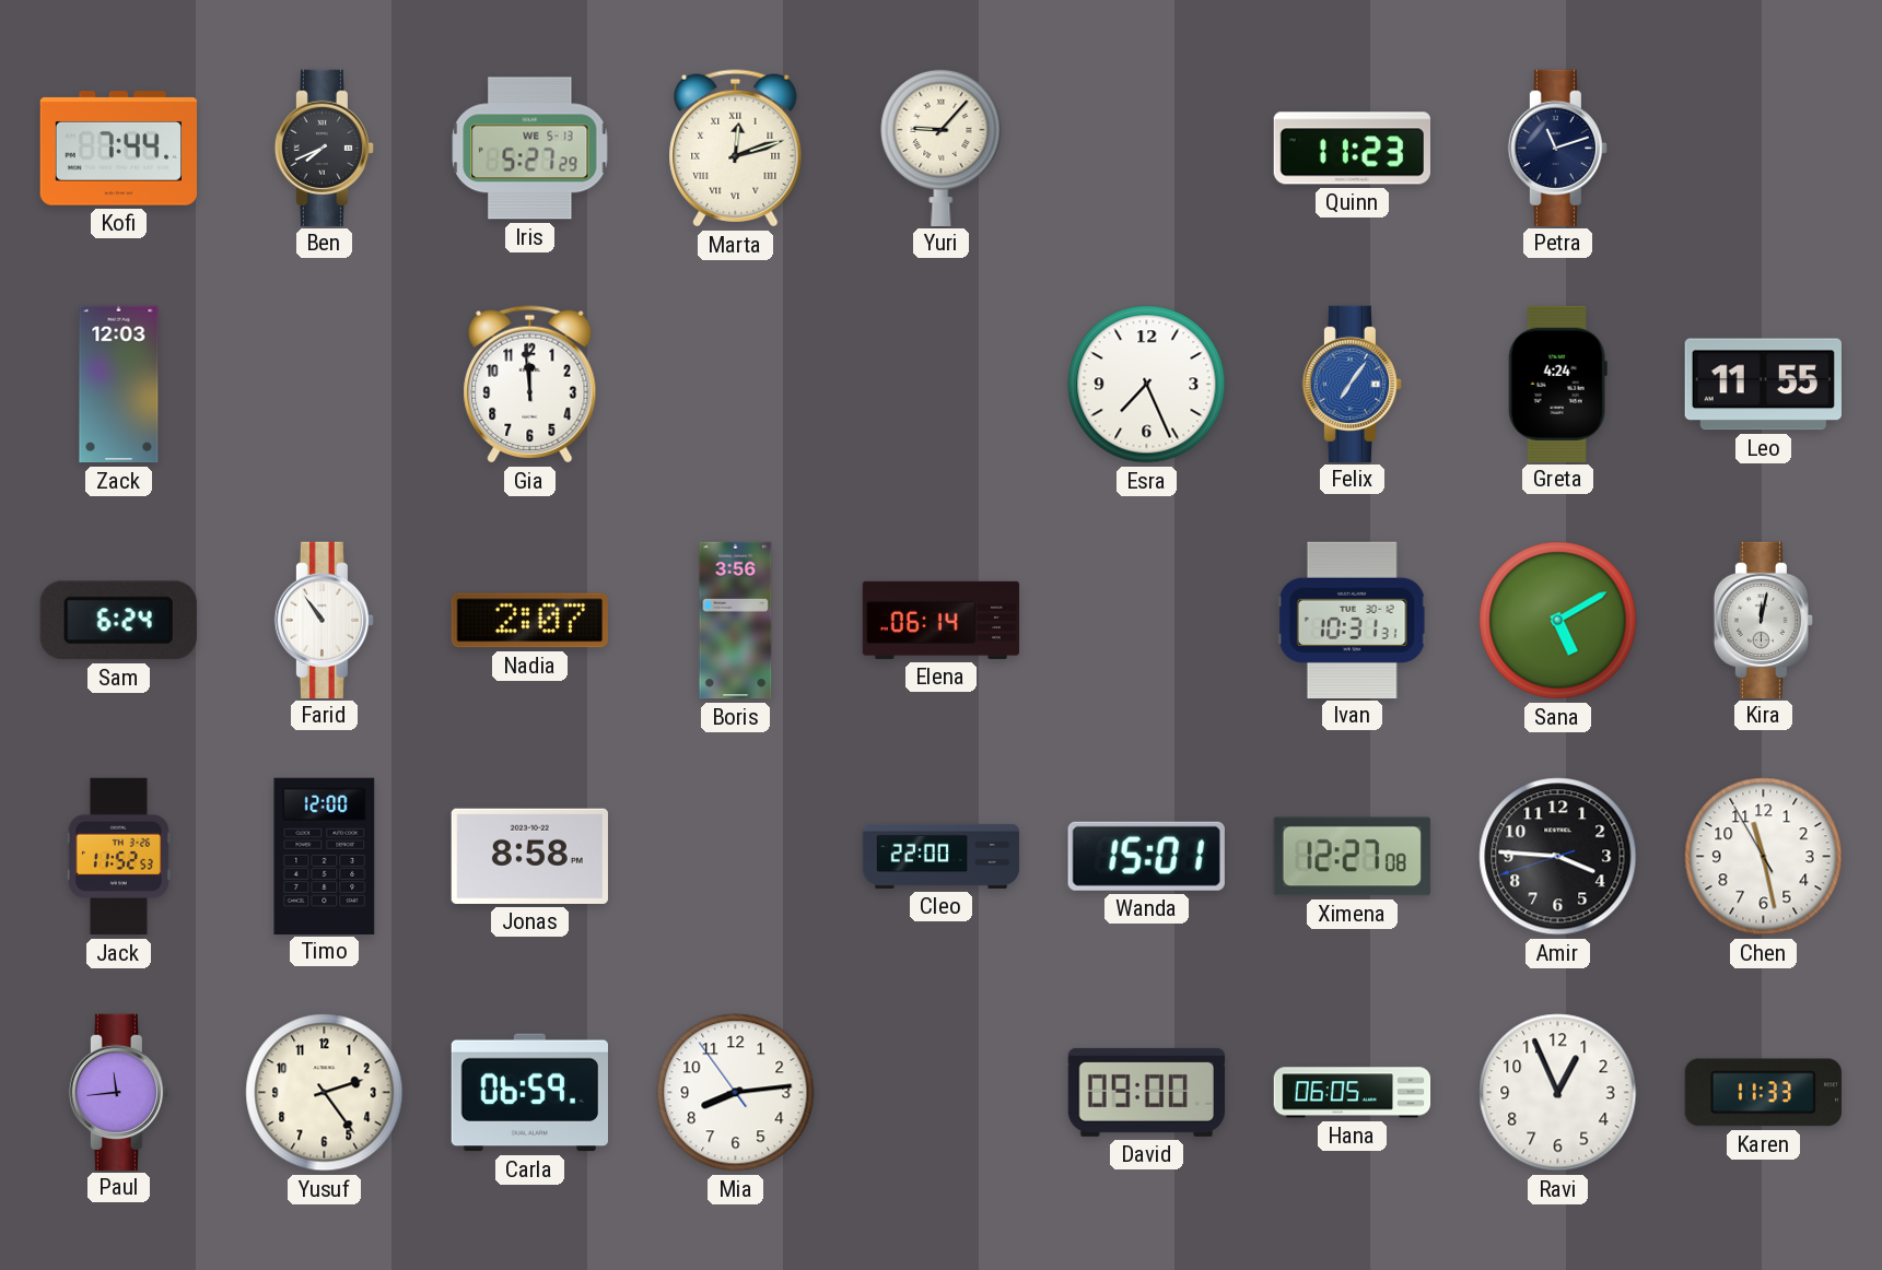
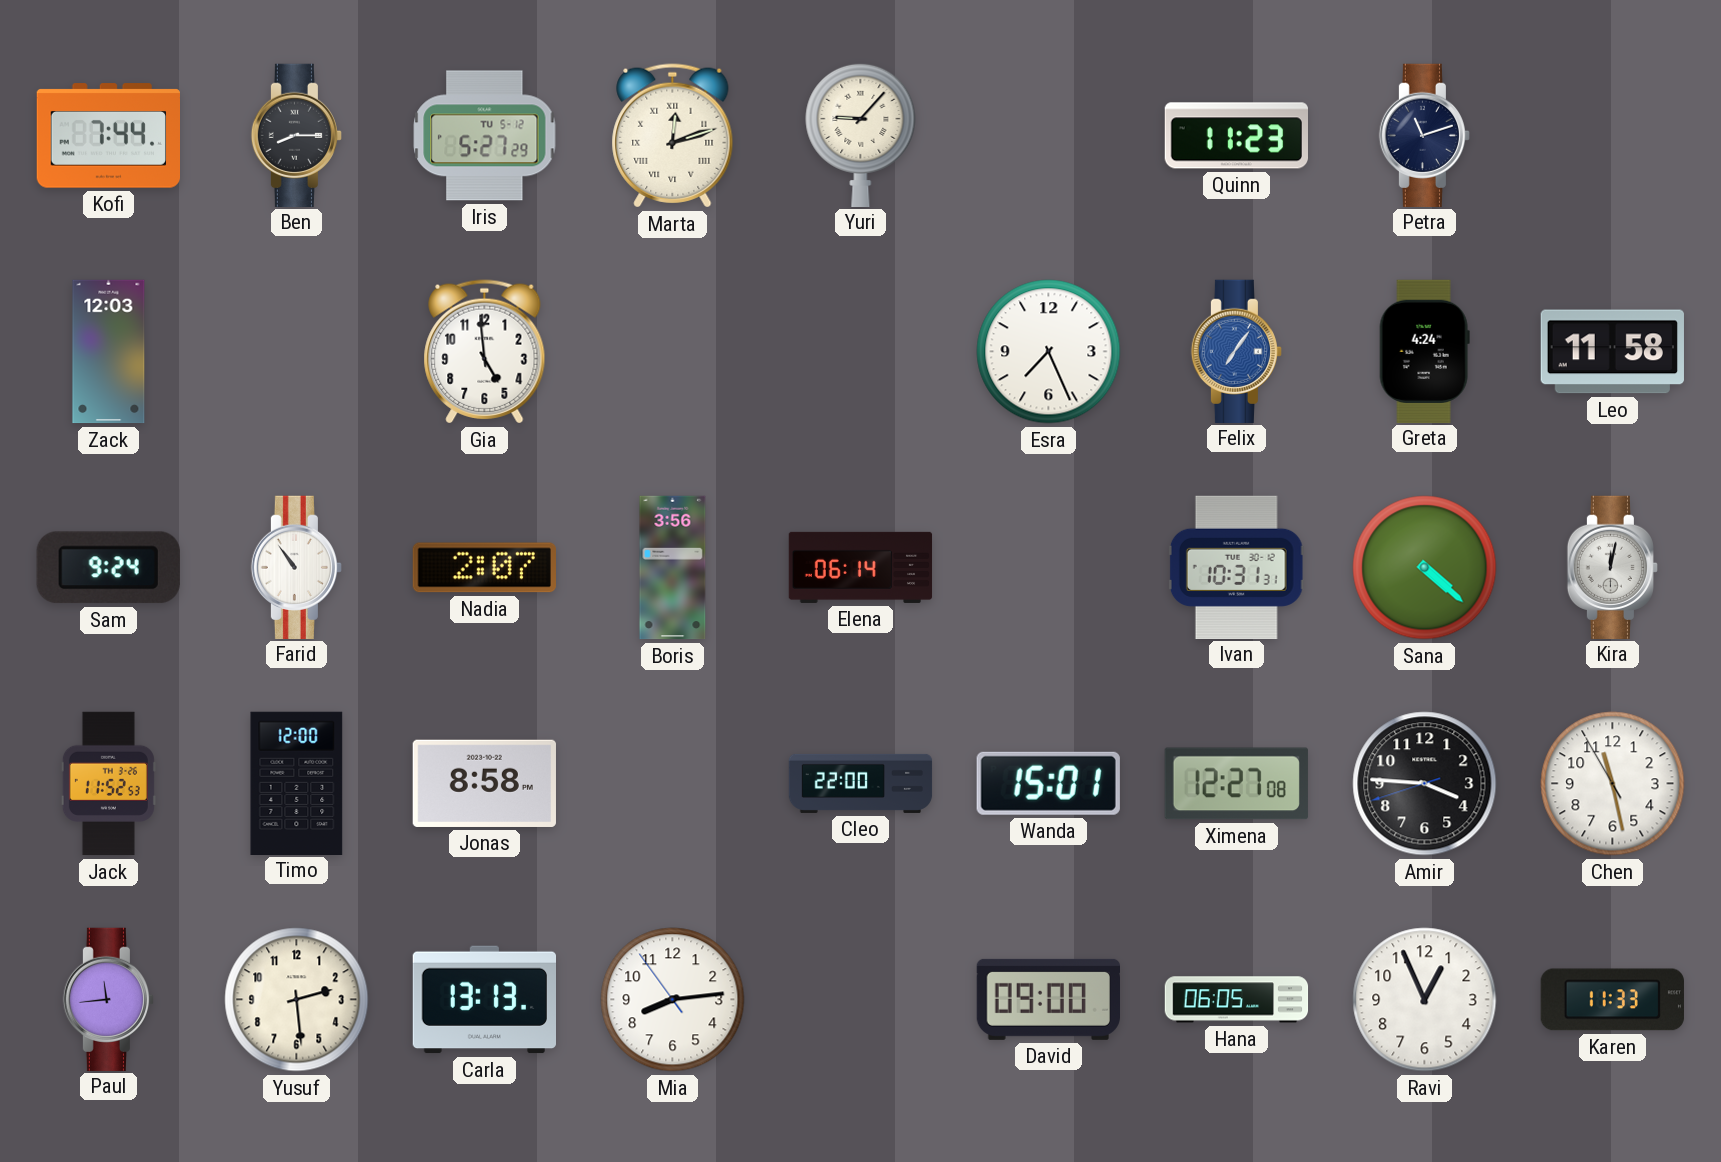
Ben: 7:41 -> 8:15 (296, 135)
Iris date: WE 5-13 -> TU 5-12 (485, 136)
Gia: 11:59 -> 4:59 (485, 352)
Leo: 11:55 -> 11:58 (1612, 352)
Sam: 6:24 -> 9:24 (108, 568)
Sana: 5:10 -> 4:22 (1425, 568)
Yusuf: 2:24 -> 2:29 (297, 1000)
Carla: 06:59 -> 13:13 (484, 1000)
